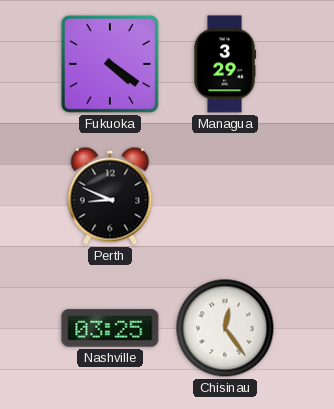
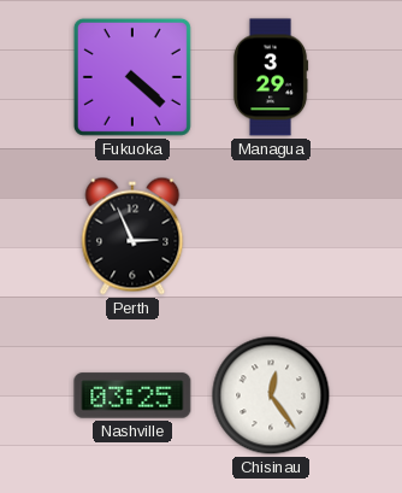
Fukuoka: 4:21 -> 4:22 (132, 77)
Perth: 8:49 -> 2:56 (132, 236)
